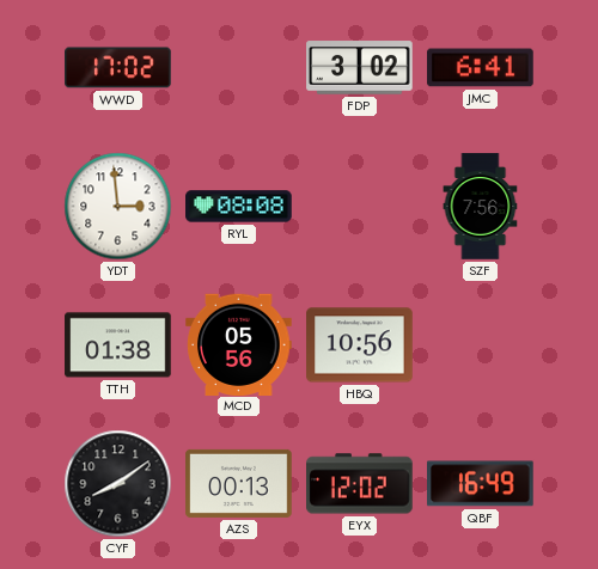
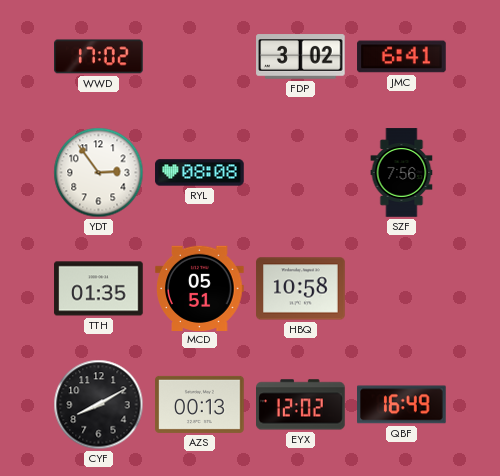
YDT: 2:59 -> 2:54 (99, 173)
TTH: 01:38 -> 01:35 (99, 289)
MCD: 05:56 -> 05:51 (200, 288)
HBQ: 10:56 -> 10:58 (301, 289)
CYF: 8:09 -> 8:10 (99, 405)
